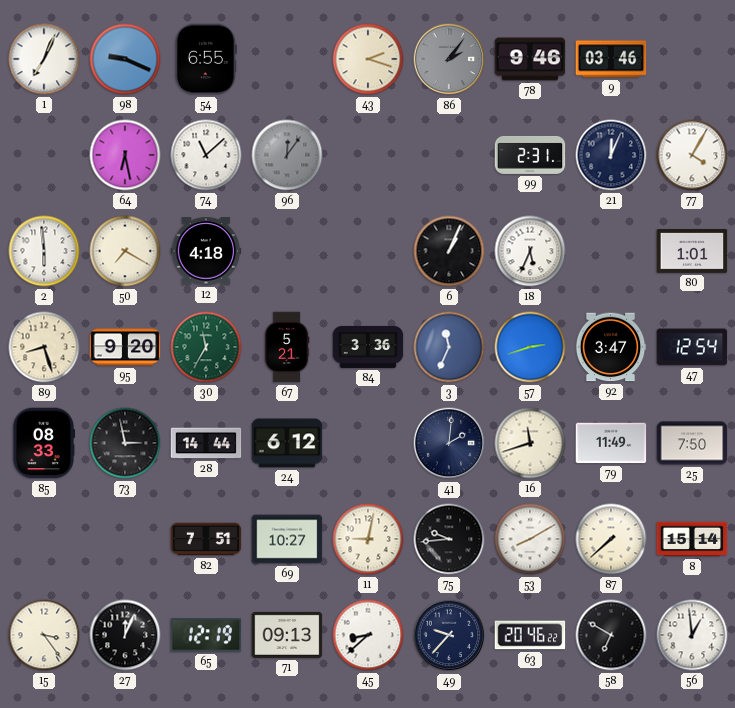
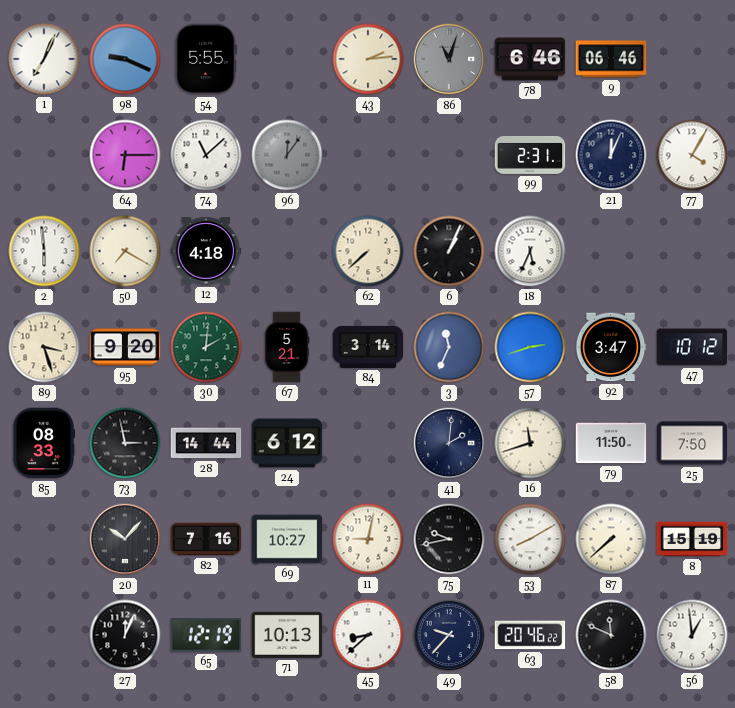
54: 6:55 -> 5:55 (206, 59)
43: 2:18 -> 2:14 (368, 59)
86: 2:06 -> 11:03 (449, 59)
78: 9:46 -> 6:46 (530, 59)
9: 03:46 -> 06:46 (611, 59)
64: 6:28 -> 6:15 (125, 155)
62: none -> 7:38 (368, 251)
80: 1:01 -> none (692, 252)
89: 8:27 -> 3:27 (44, 347)
30: 11:35 -> 2:01 (206, 347)
84: 3:36 -> 3:14 (368, 347)
47: 12:54 -> 10:12 (692, 347)
79: 11:49 -> 11:50 (611, 443)
20: none -> 10:07 (125, 539)
82: 7:51 -> 7:16 (206, 539)
75: 9:44 -> 9:43 (449, 539)
8: 15:14 -> 15:19 (692, 539)
15: 3:24 -> none (44, 635)
71: 09:13 -> 10:13 (287, 635)
58: 6:50 -> 11:49 (611, 635)
